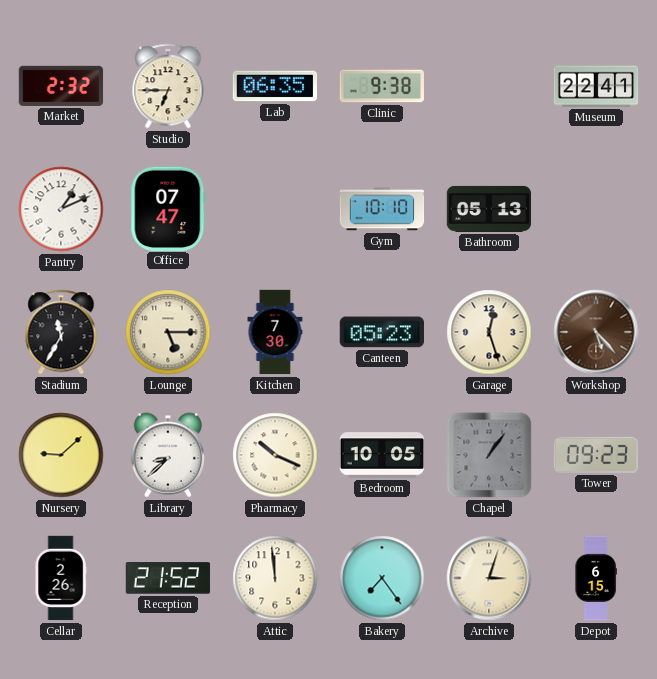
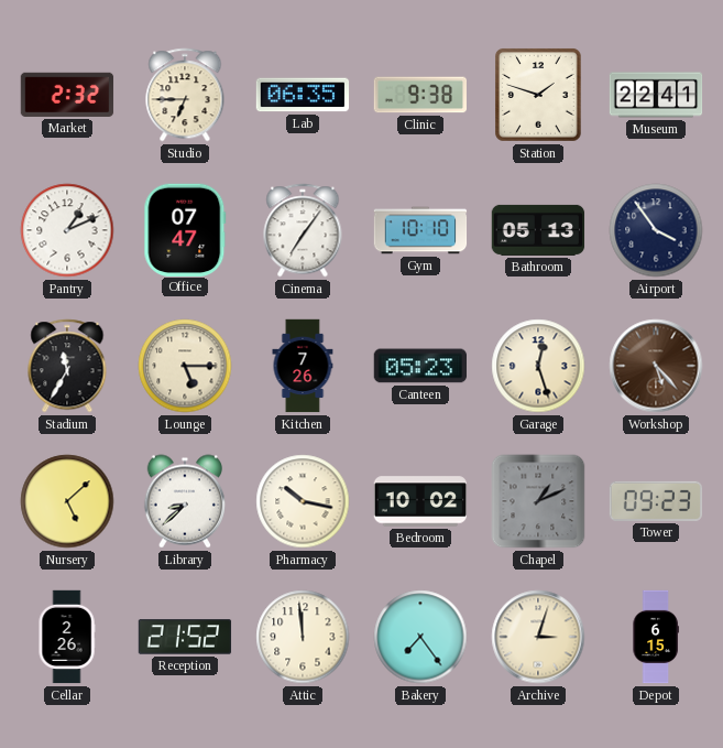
Station: none -> 1:48 (538, 95)
Cinema: none -> 7:06 (303, 230)
Airport: none -> 3:54 (656, 230)
Kitchen: 7:30 -> 7:26 (303, 366)
Nursery: 9:08 -> 5:08 (67, 501)
Pharmacy: 10:19 -> 10:17 (303, 501)
Bedroom: 10:05 -> 10:02 (420, 501)
Chapel: 1:06 -> 1:11 (538, 501)
